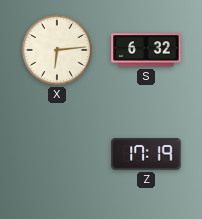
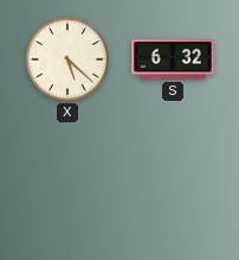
X: 6:14 -> 5:22 (67, 59)
Z: 17:19 -> none (146, 154)
